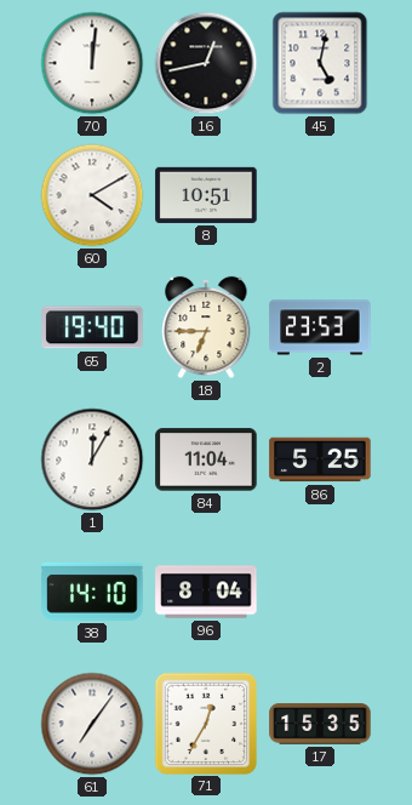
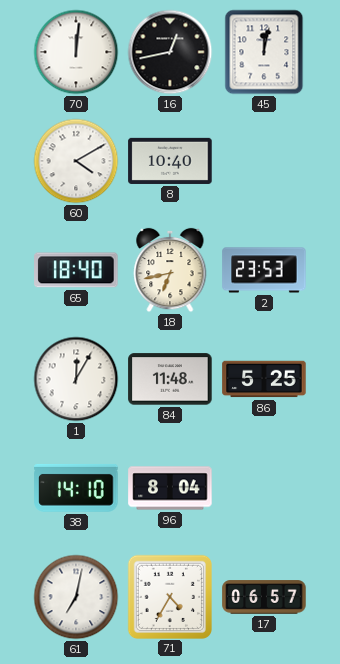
45: 5:02 -> 12:02 (264, 52)
8: 10:51 -> 10:40 (170, 161)
65: 19:40 -> 18:40 (76, 270)
18: 6:45 -> 6:43 (170, 270)
84: 11:04 -> 11:48 (170, 379)
61: 7:06 -> 7:02 (76, 597)
71: 12:35 -> 4:35 (169, 596)
17: 15:35 -> 06:57 (264, 597)
